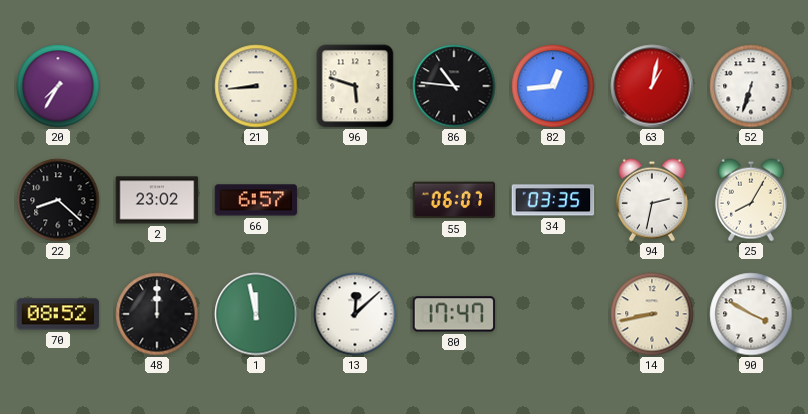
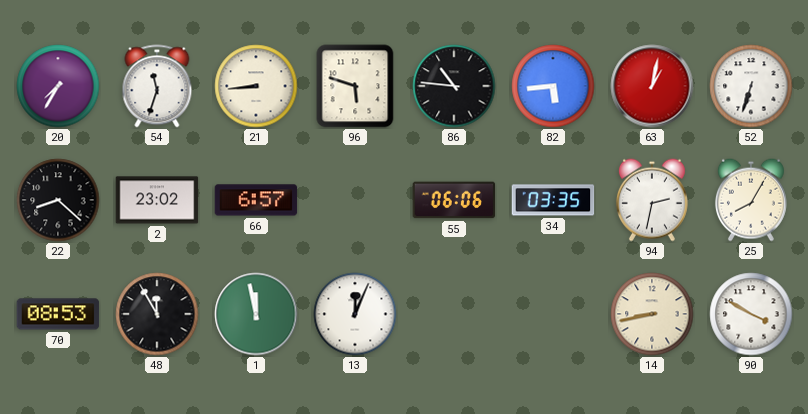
54: none -> 11:33 (157, 86)
82: 12:44 -> 5:44 (553, 86)
55: 06:07 -> 06:06 (454, 200)
70: 08:52 -> 08:53 (58, 314)
48: 12:00 -> 11:55 (157, 314)
13: 12:08 -> 12:04 (355, 314)
80: 17:47 -> none (454, 314)
